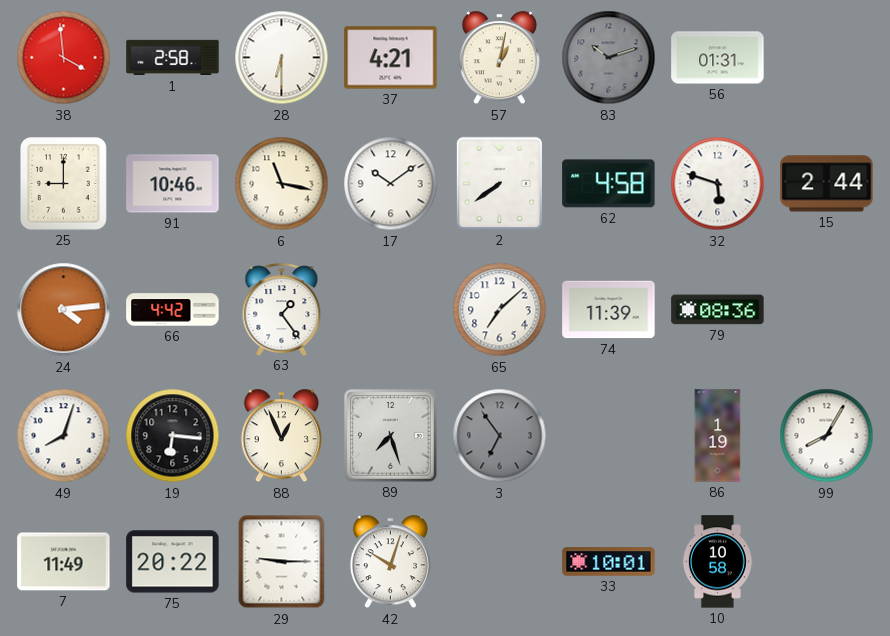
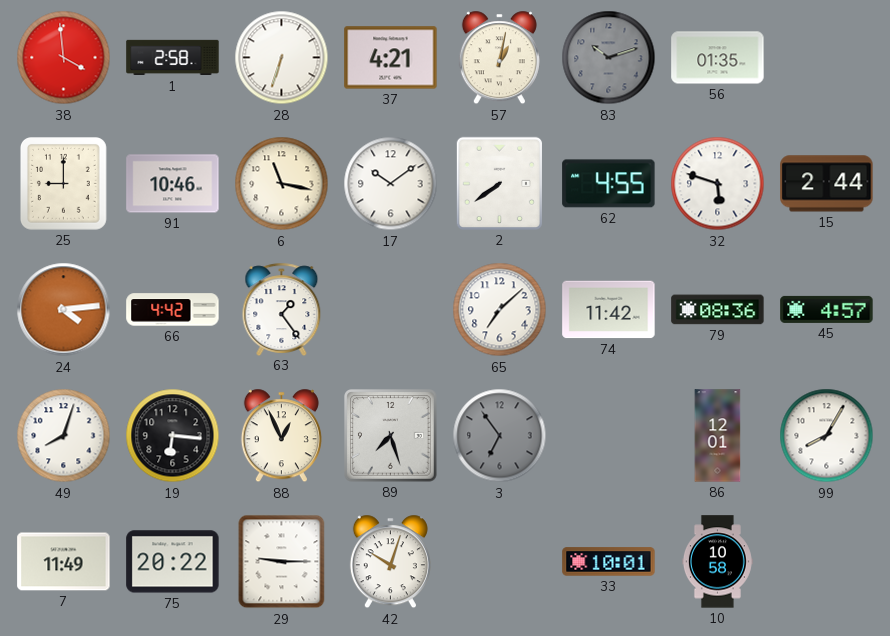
28: 6:30 -> 6:33 (282, 58)
56: 01:31 -> 01:35 (718, 58)
62: 4:58 -> 4:55 (609, 184)
74: 11:39 -> 11:42 (609, 310)
45: none -> 4:57 (827, 309)
86: 1:19 -> 12:01 (718, 436)
